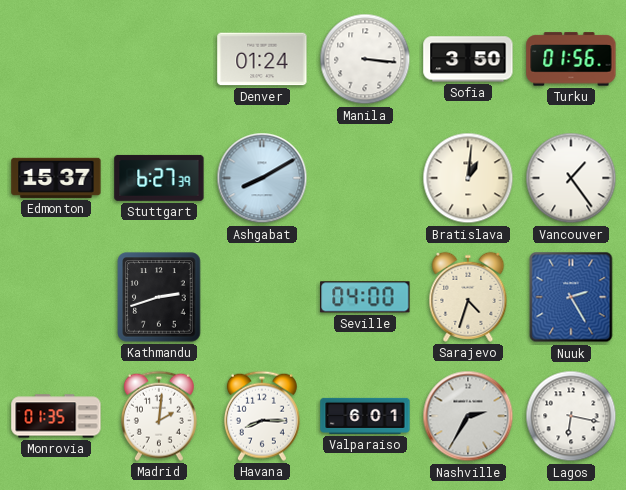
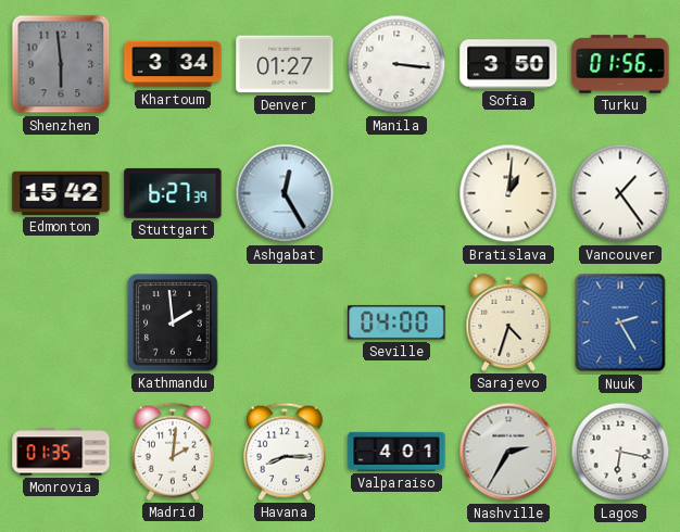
Shenzhen: none -> 5:59 (61, 64)
Khartoum: none -> 3:34 (173, 64)
Denver: 01:24 -> 01:27 (285, 64)
Edmonton: 15:37 -> 15:42 (61, 193)
Ashgabat: 8:10 -> 12:25 (285, 193)
Kathmandu: 2:42 -> 1:59 (173, 322)
Valparaiso: 6:01 -> 4:01 (396, 452)
